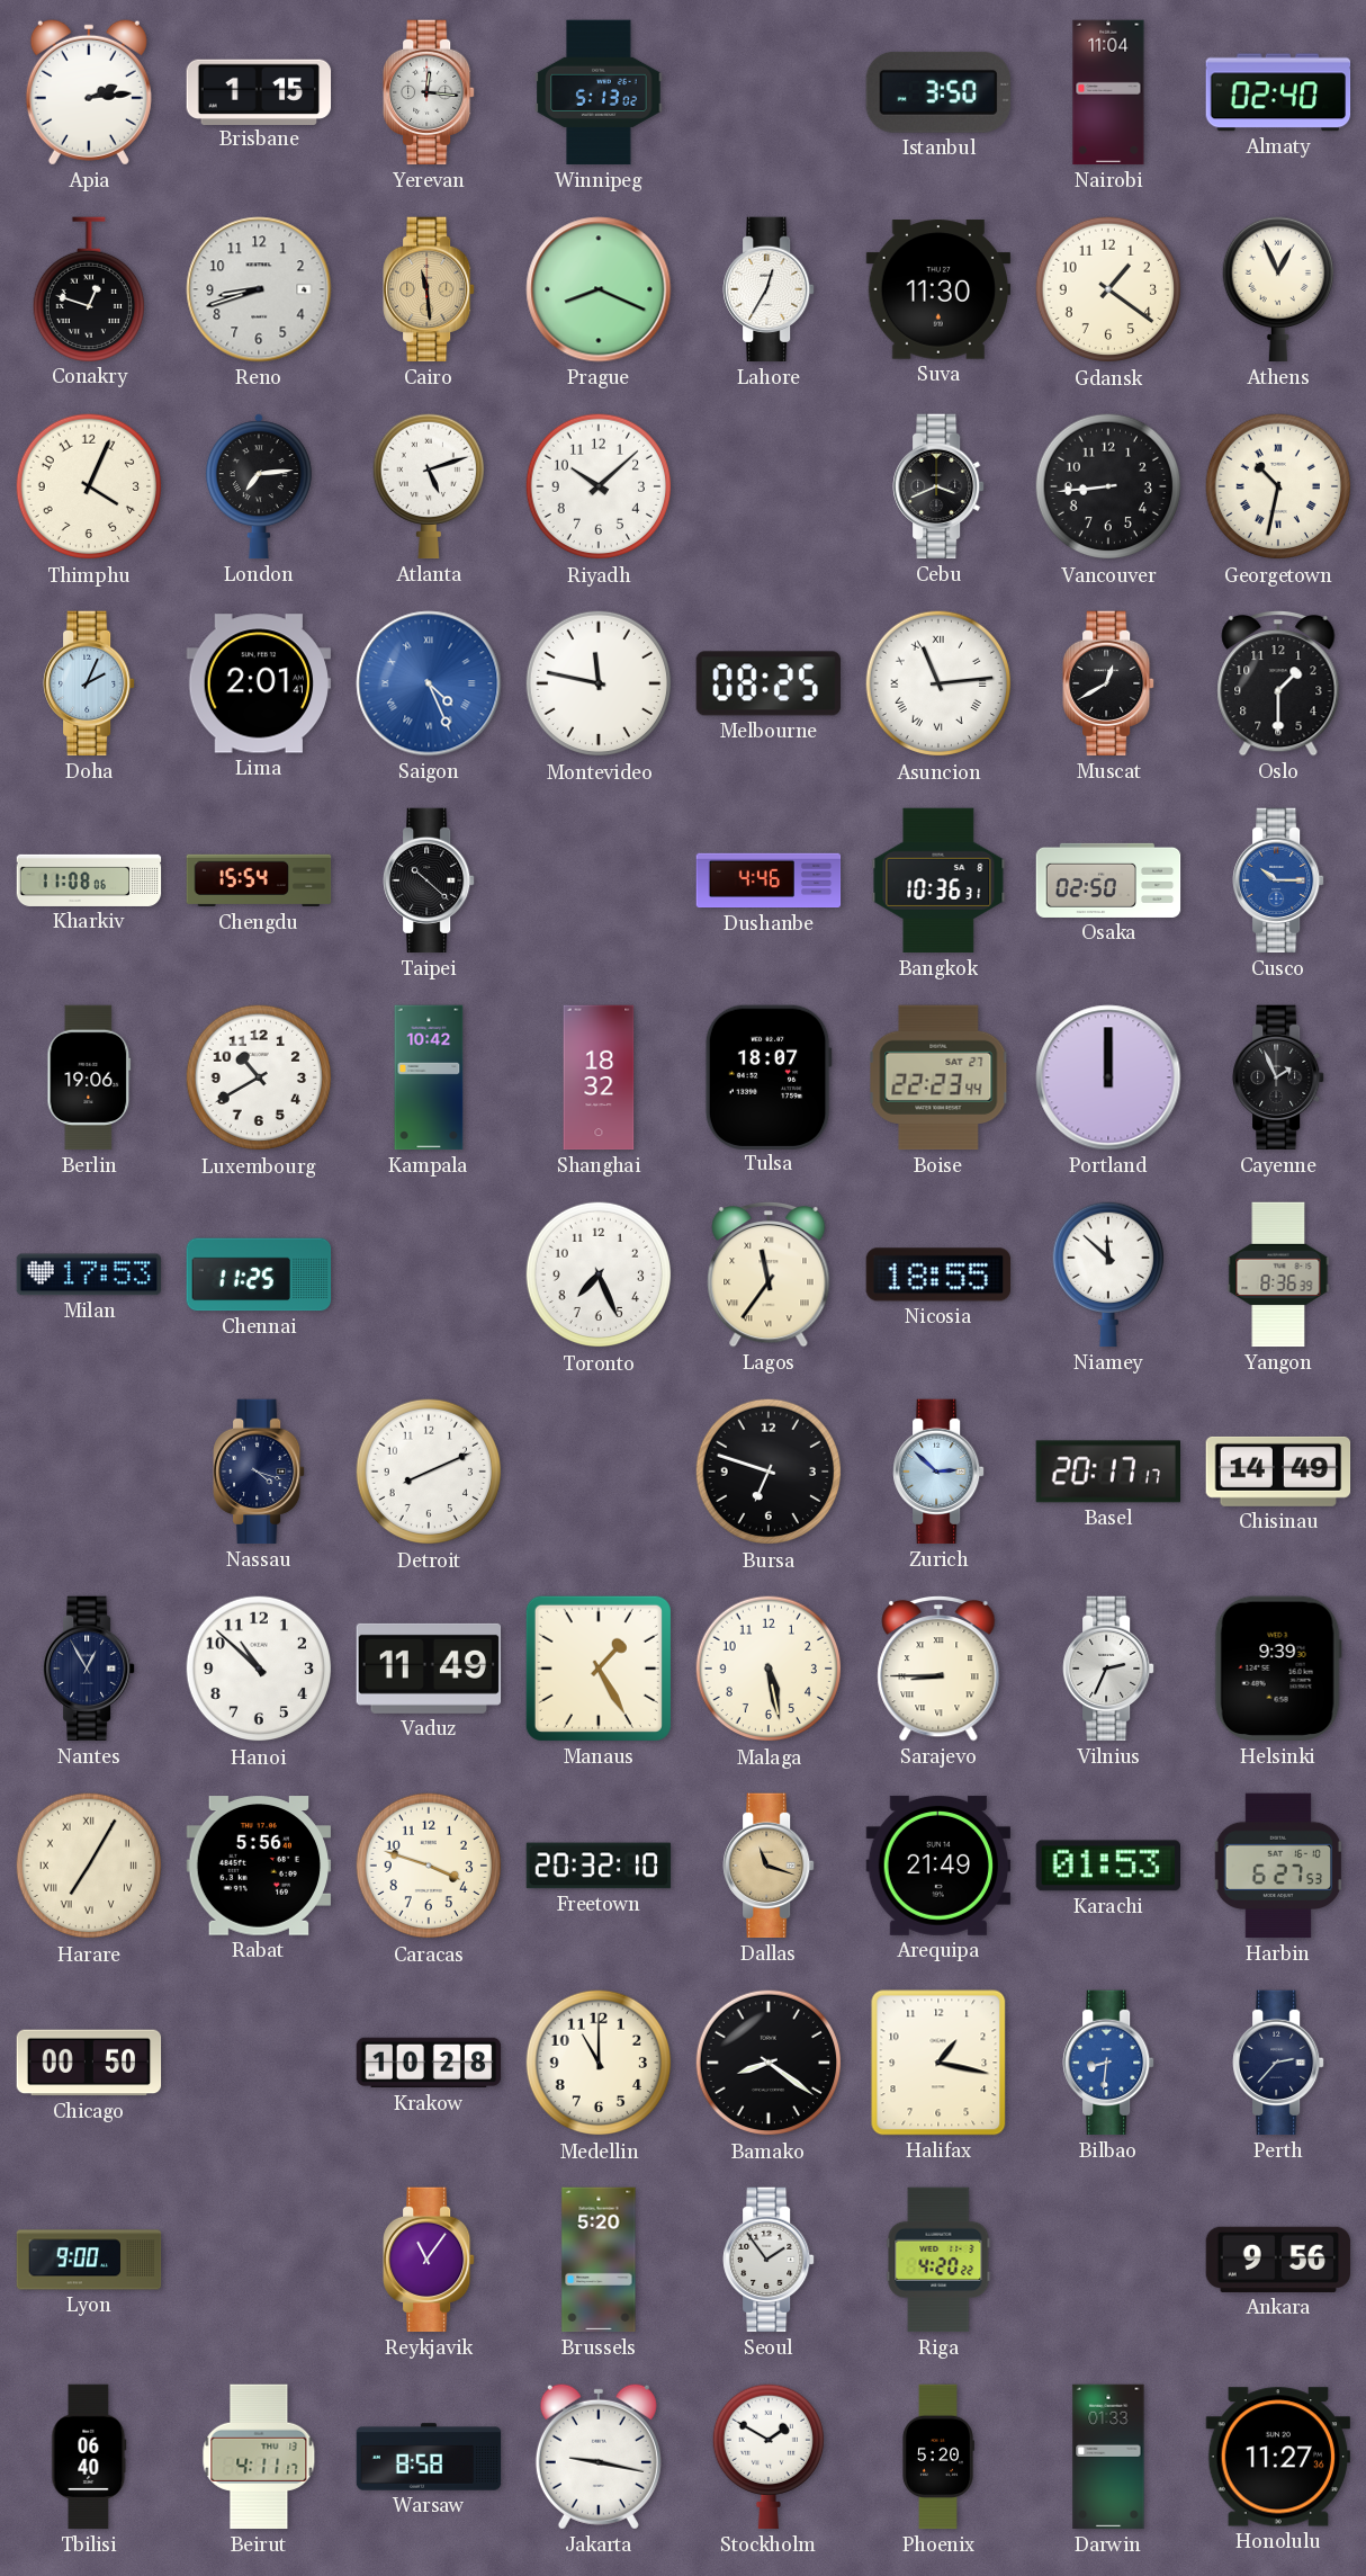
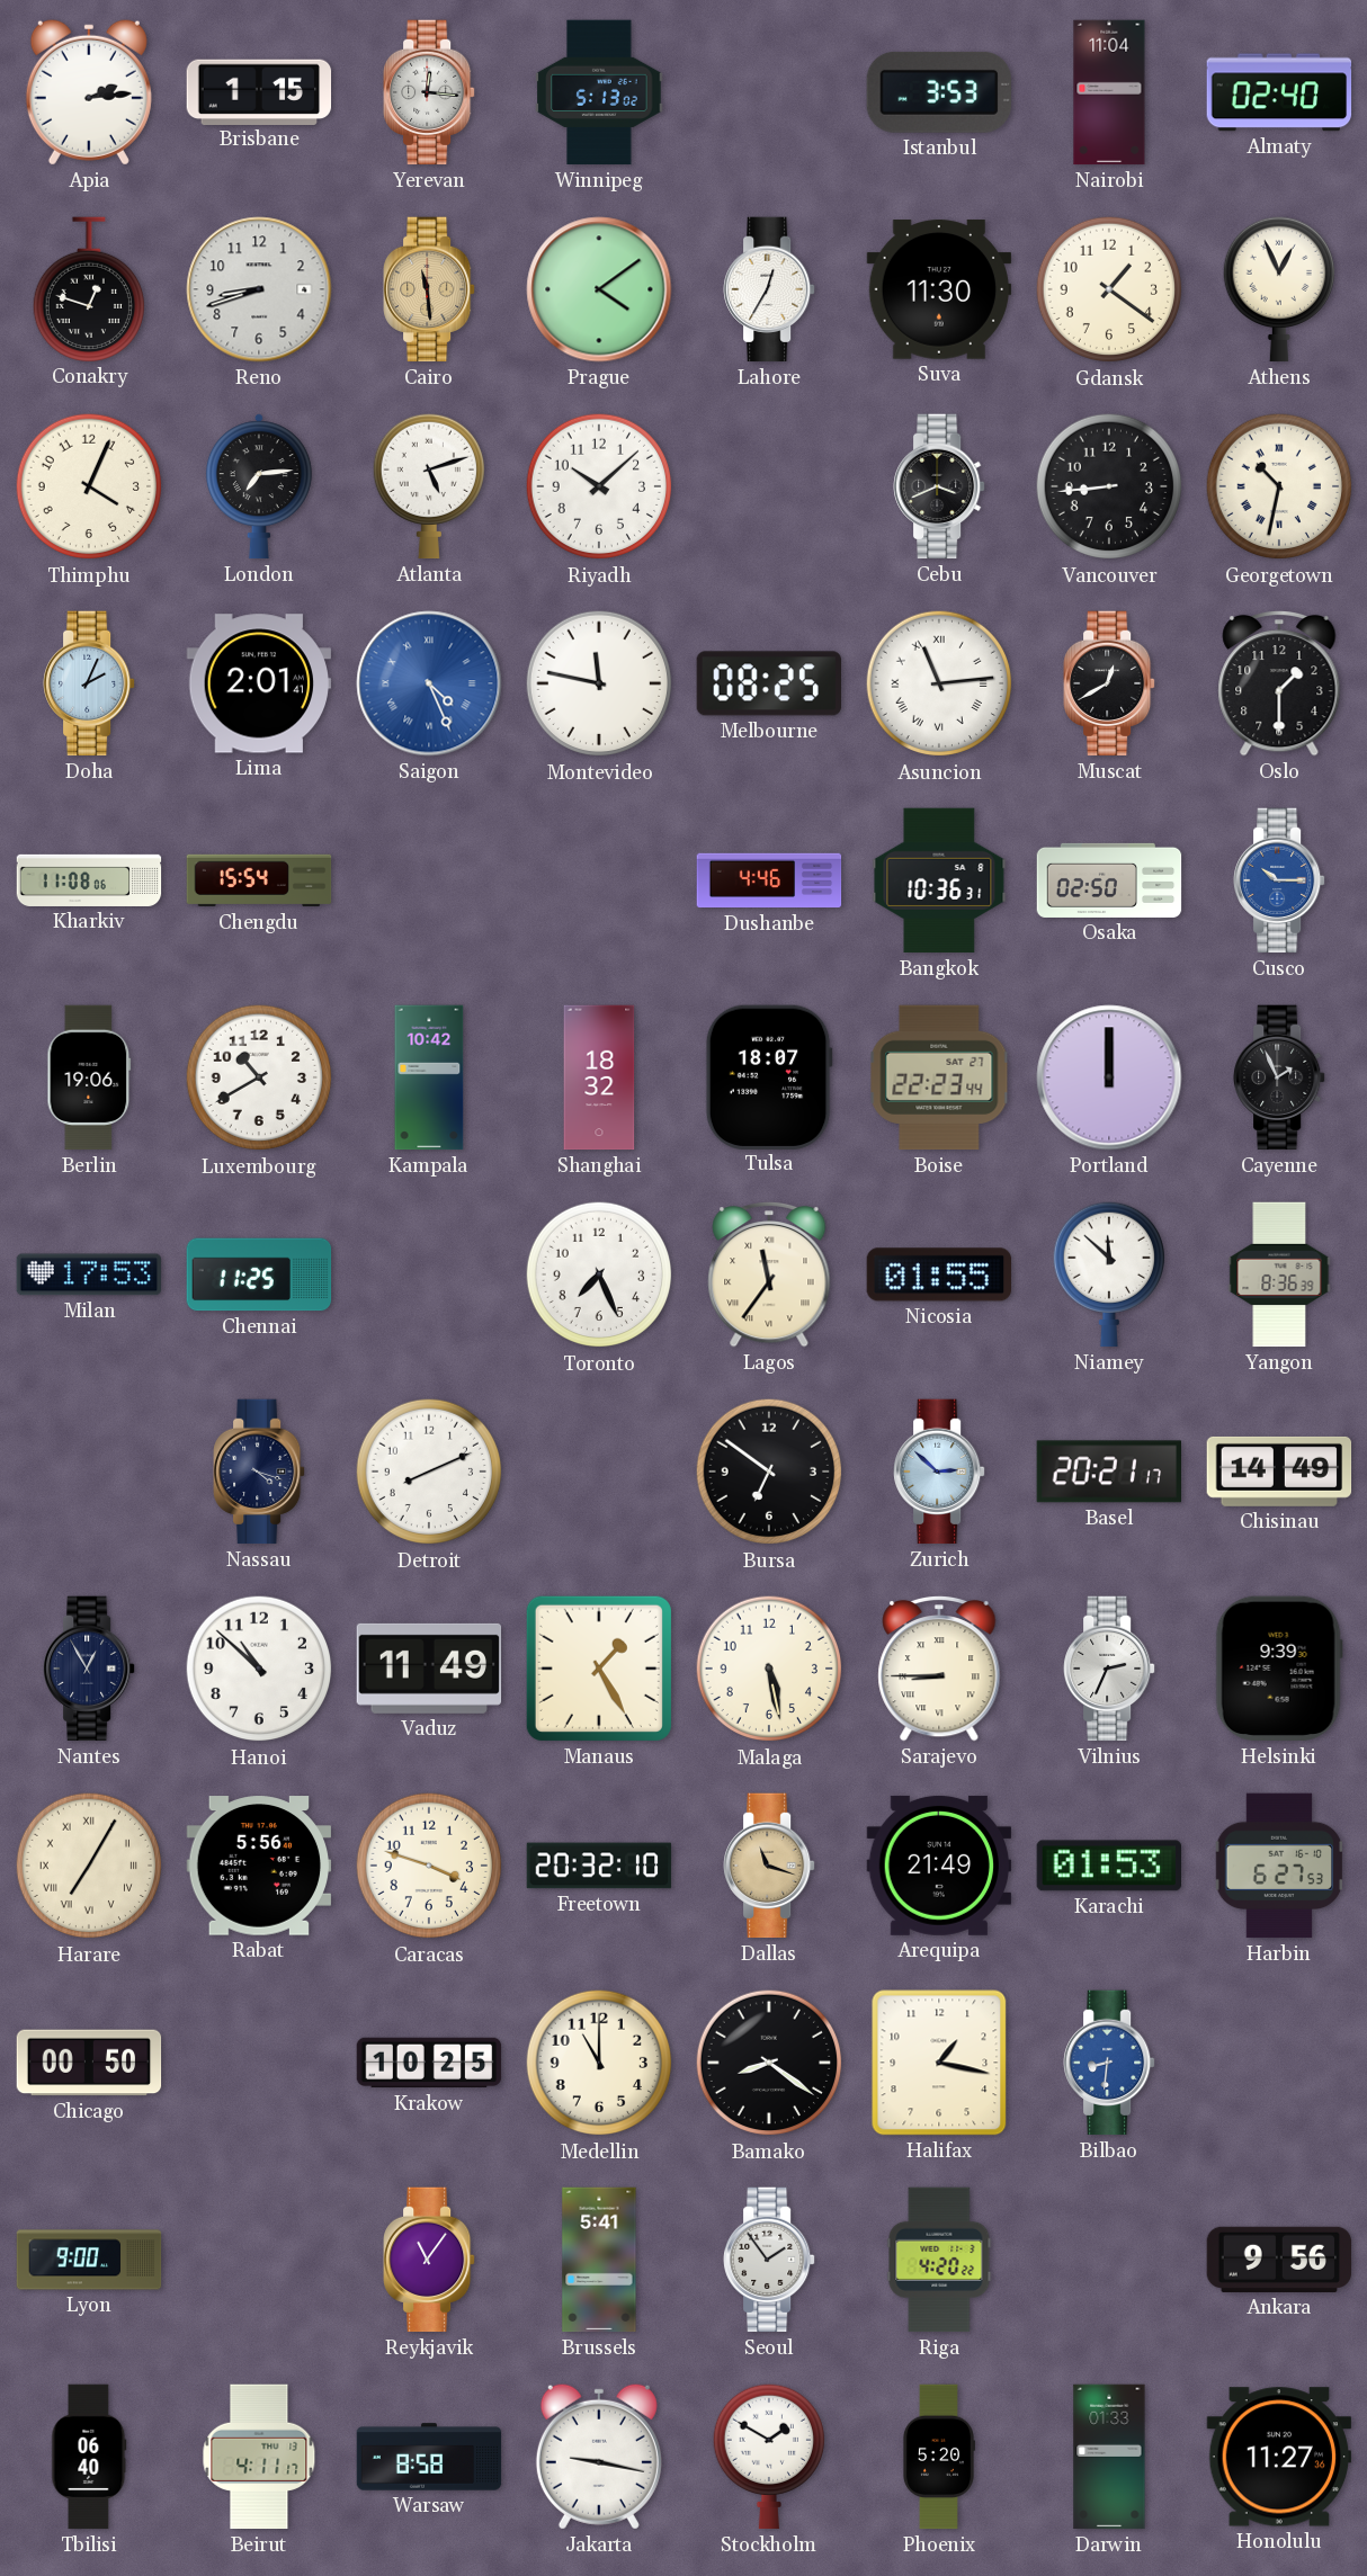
Istanbul: 3:50 -> 3:53 (938, 92)
Prague: 8:19 -> 4:09 (599, 289)
Taipei: 10:22 -> none (430, 880)
Nicosia: 18:55 -> 01:55 (939, 1274)
Bursa: 6:48 -> 6:51 (769, 1472)
Basel: 20:17 -> 20:21 (1108, 1472)
Krakow: 10:28 -> 10:25 (429, 2063)
Perth: 2:37 -> none (1279, 2063)
Brussels: 5:20 -> 5:41 (599, 2260)
